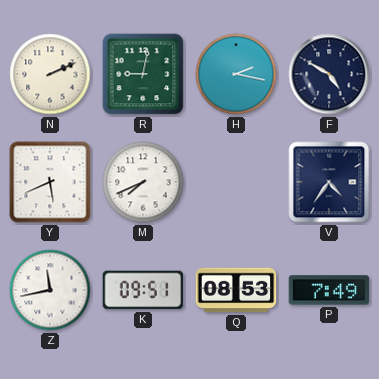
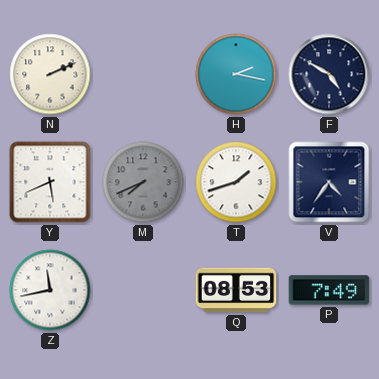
R: 9:02 -> none (143, 74)
M dial: white -> grey (143, 182)
T: none -> 1:42 (236, 182)
K: 09:51 -> none (143, 290)
